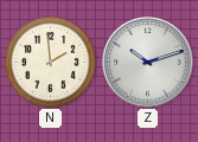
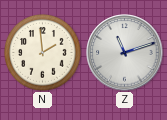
Z: 10:12 -> 11:12 (125, 53)
